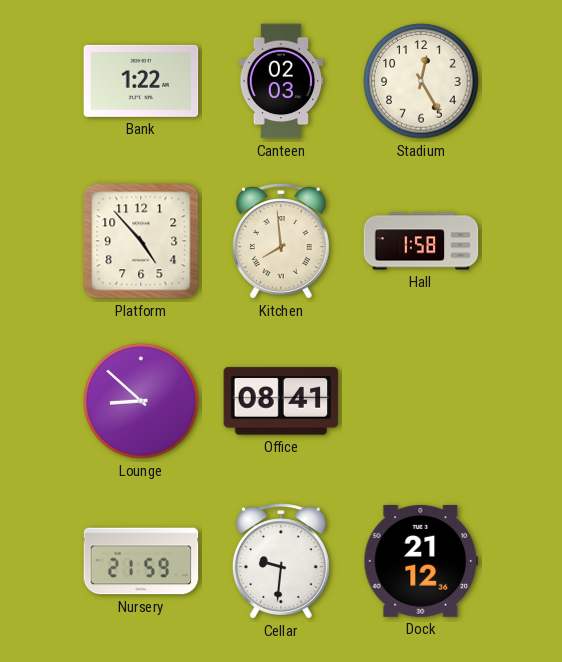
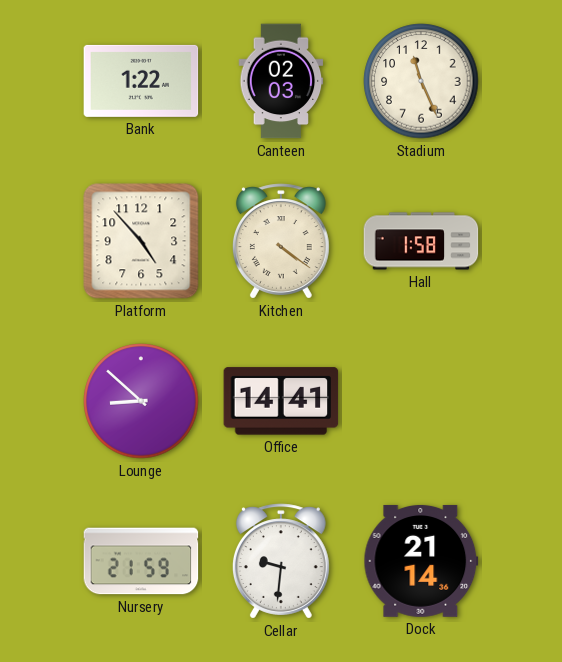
Stadium: 12:25 -> 11:26 (421, 81)
Kitchen: 7:59 -> 4:21 (281, 241)
Office: 08:41 -> 14:41 (281, 401)
Dock: 21:12 -> 21:14 (421, 561)
